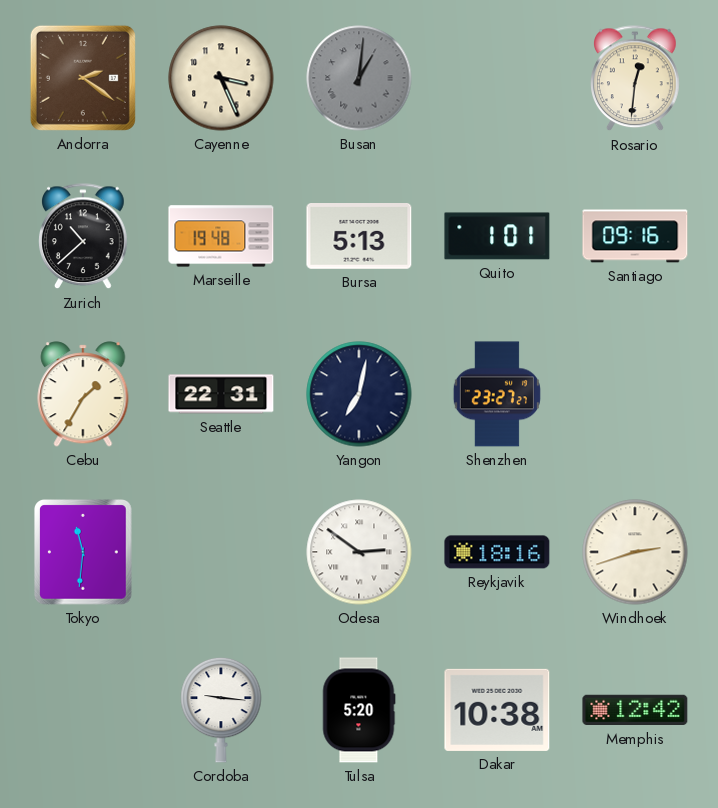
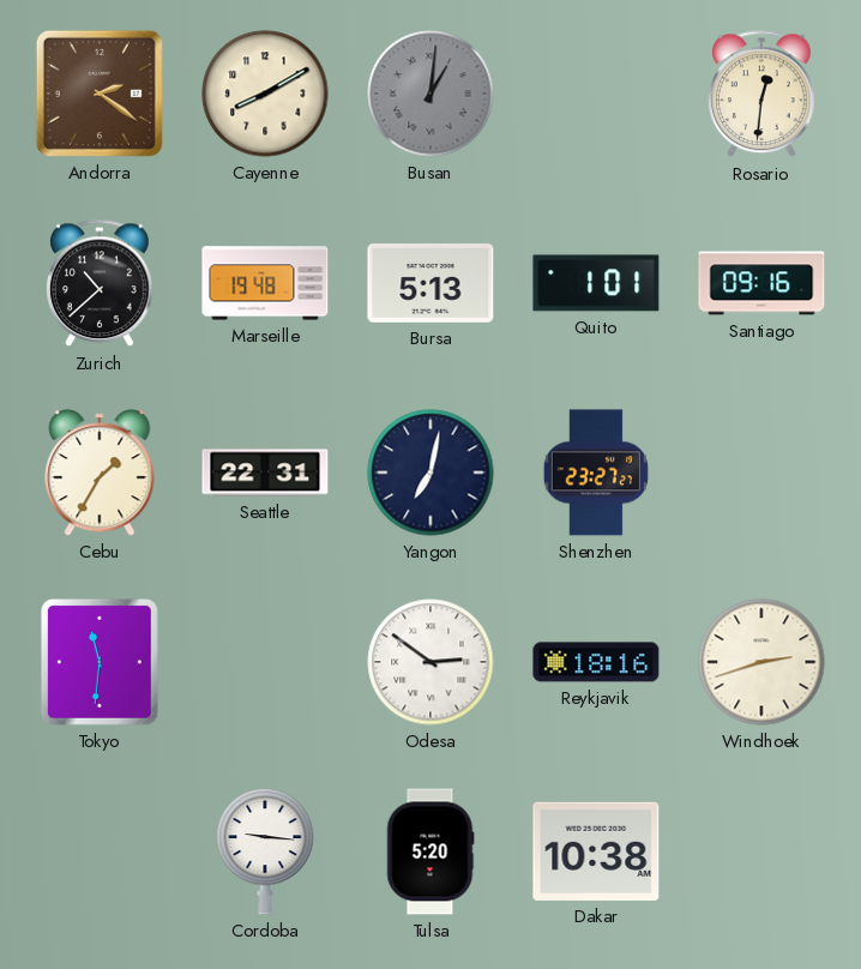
Cayenne: 3:26 -> 8:10 (265, 94)
Memphis: 12:42 -> none (635, 710)
